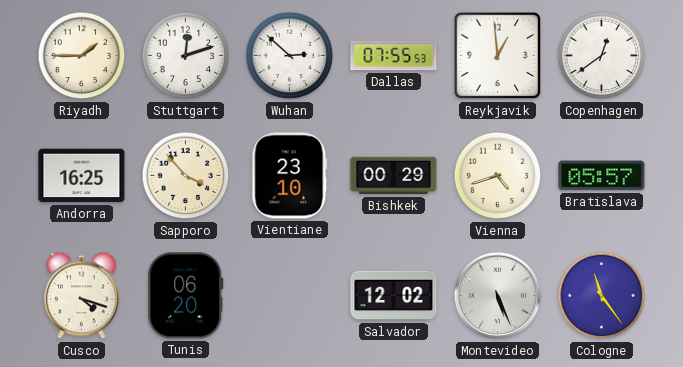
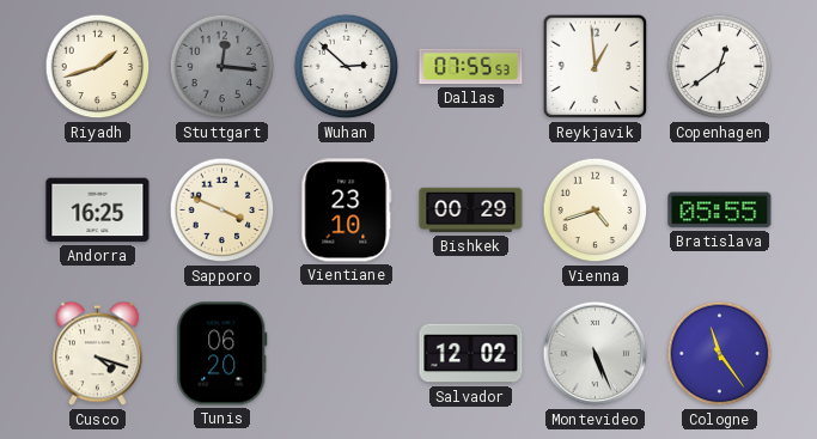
Riyadh: 1:45 -> 1:42 (98, 67)
Stuttgart: 12:12 -> 12:16 (222, 67)
Stuttgart dial: white -> grey (222, 67)
Sapporo: 3:53 -> 3:49 (222, 211)
Bratislava: 05:57 -> 05:55 (720, 211)
